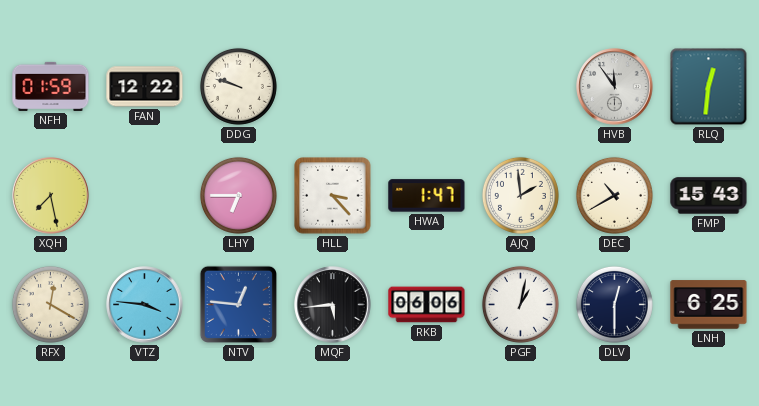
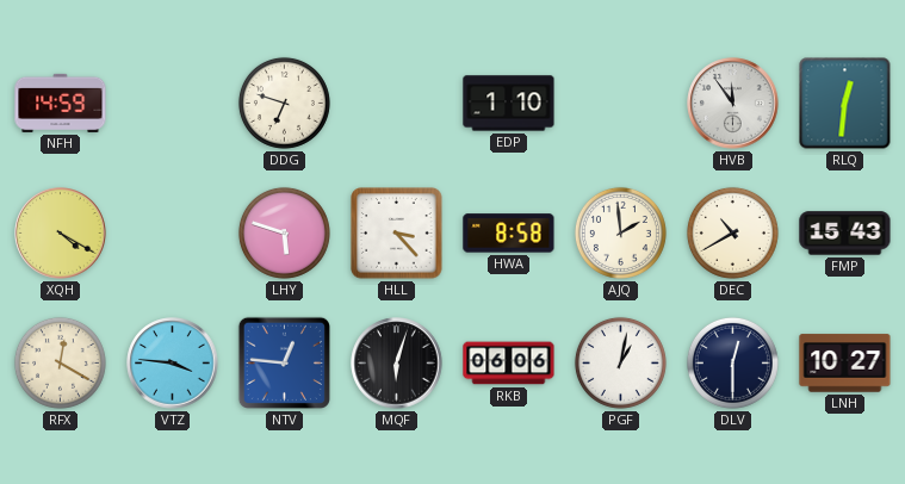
NFH: 01:59 -> 14:59 (61, 103)
FAN: 12:22 -> none (145, 87)
DDG: 9:48 -> 6:48 (284, 103)
EDP: none -> 1:10 (509, 104)
XQH: 7:28 -> 4:20 (61, 234)
LHY: 6:45 -> 5:48 (284, 232)
HWA: 1:47 -> 8:58 (509, 234)
MQF: 5:44 -> 6:03 (397, 364)
LNH: 6:25 -> 10:27 (845, 364)
